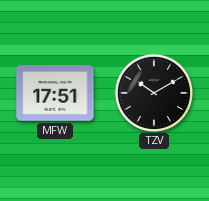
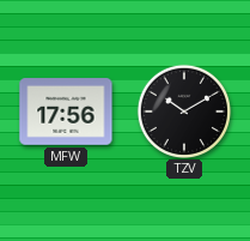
MFW: 17:51 -> 17:56 (66, 112)
